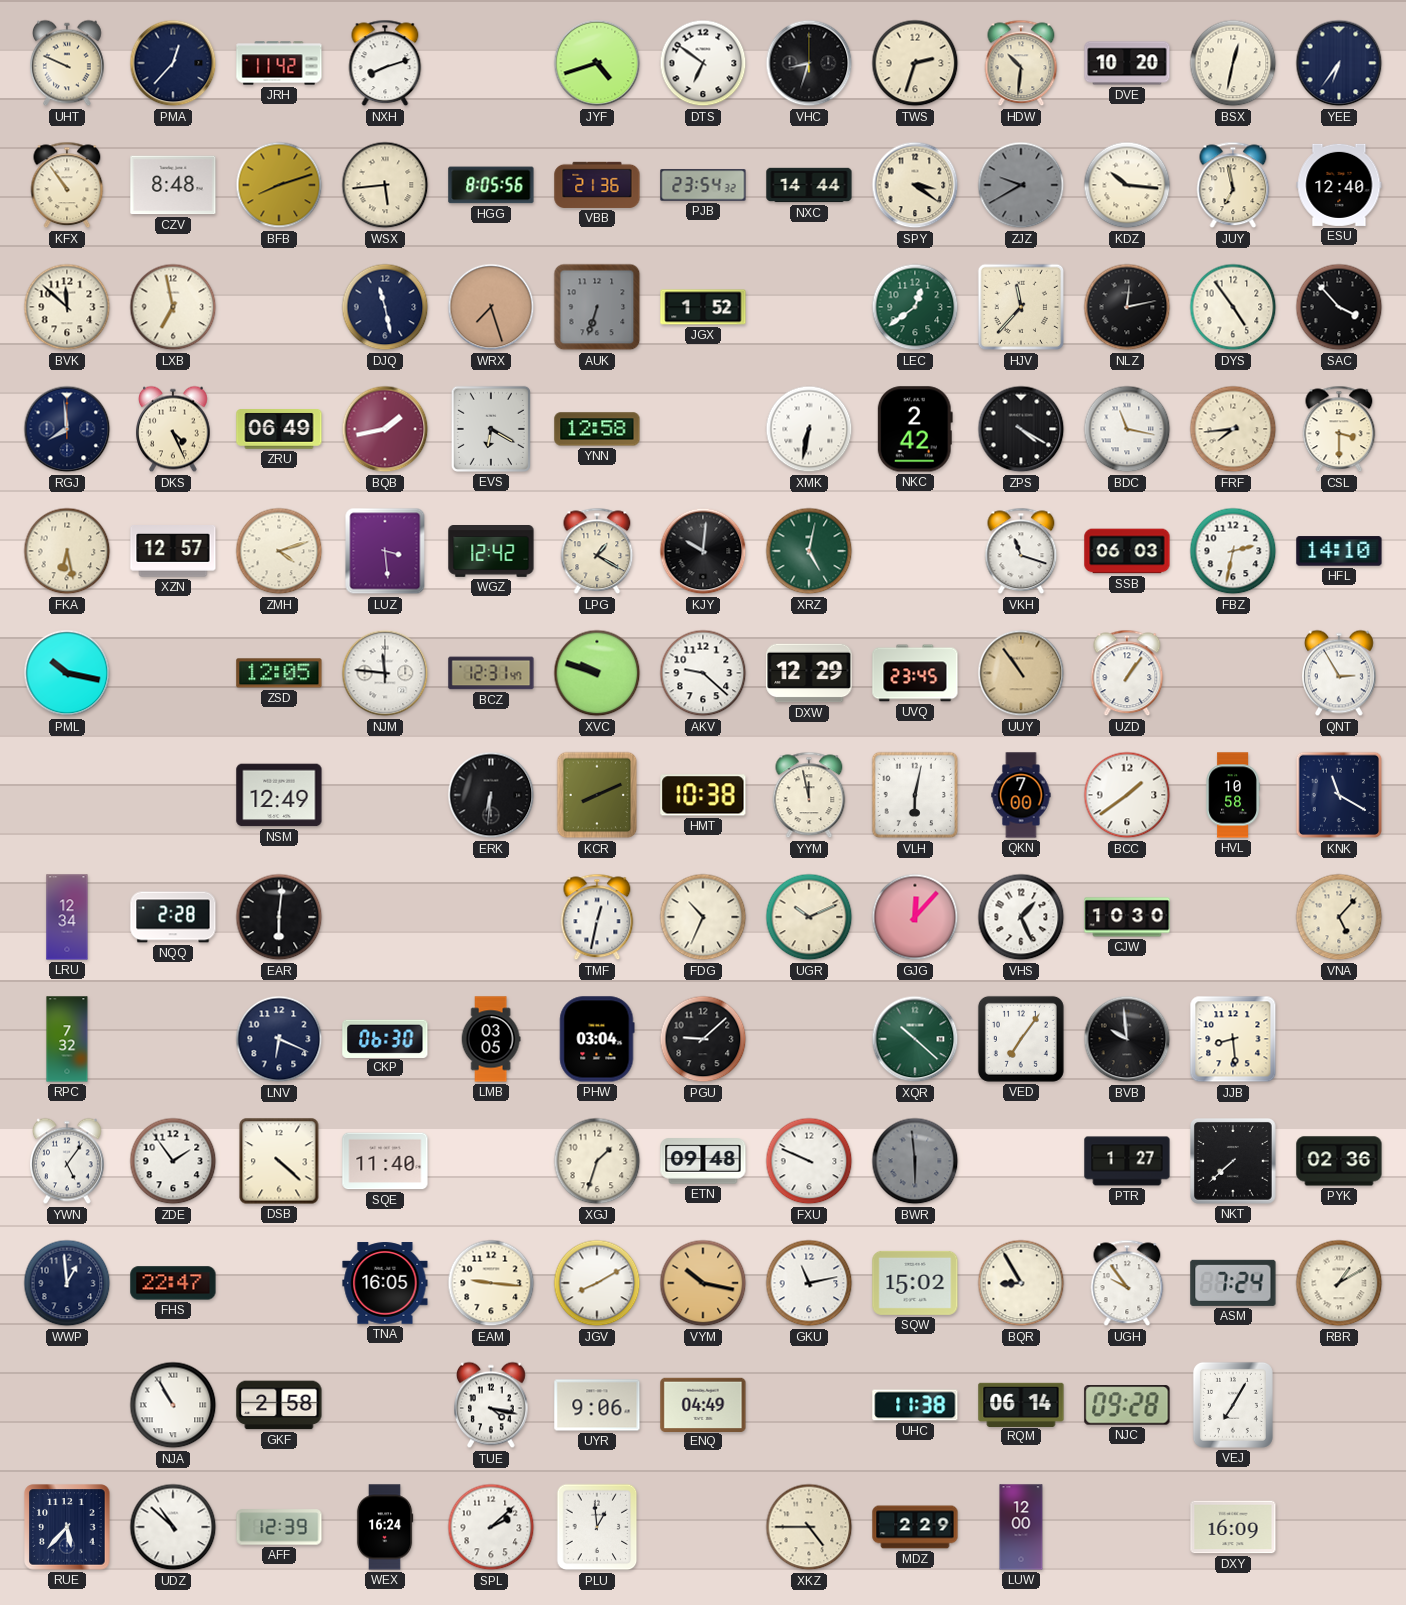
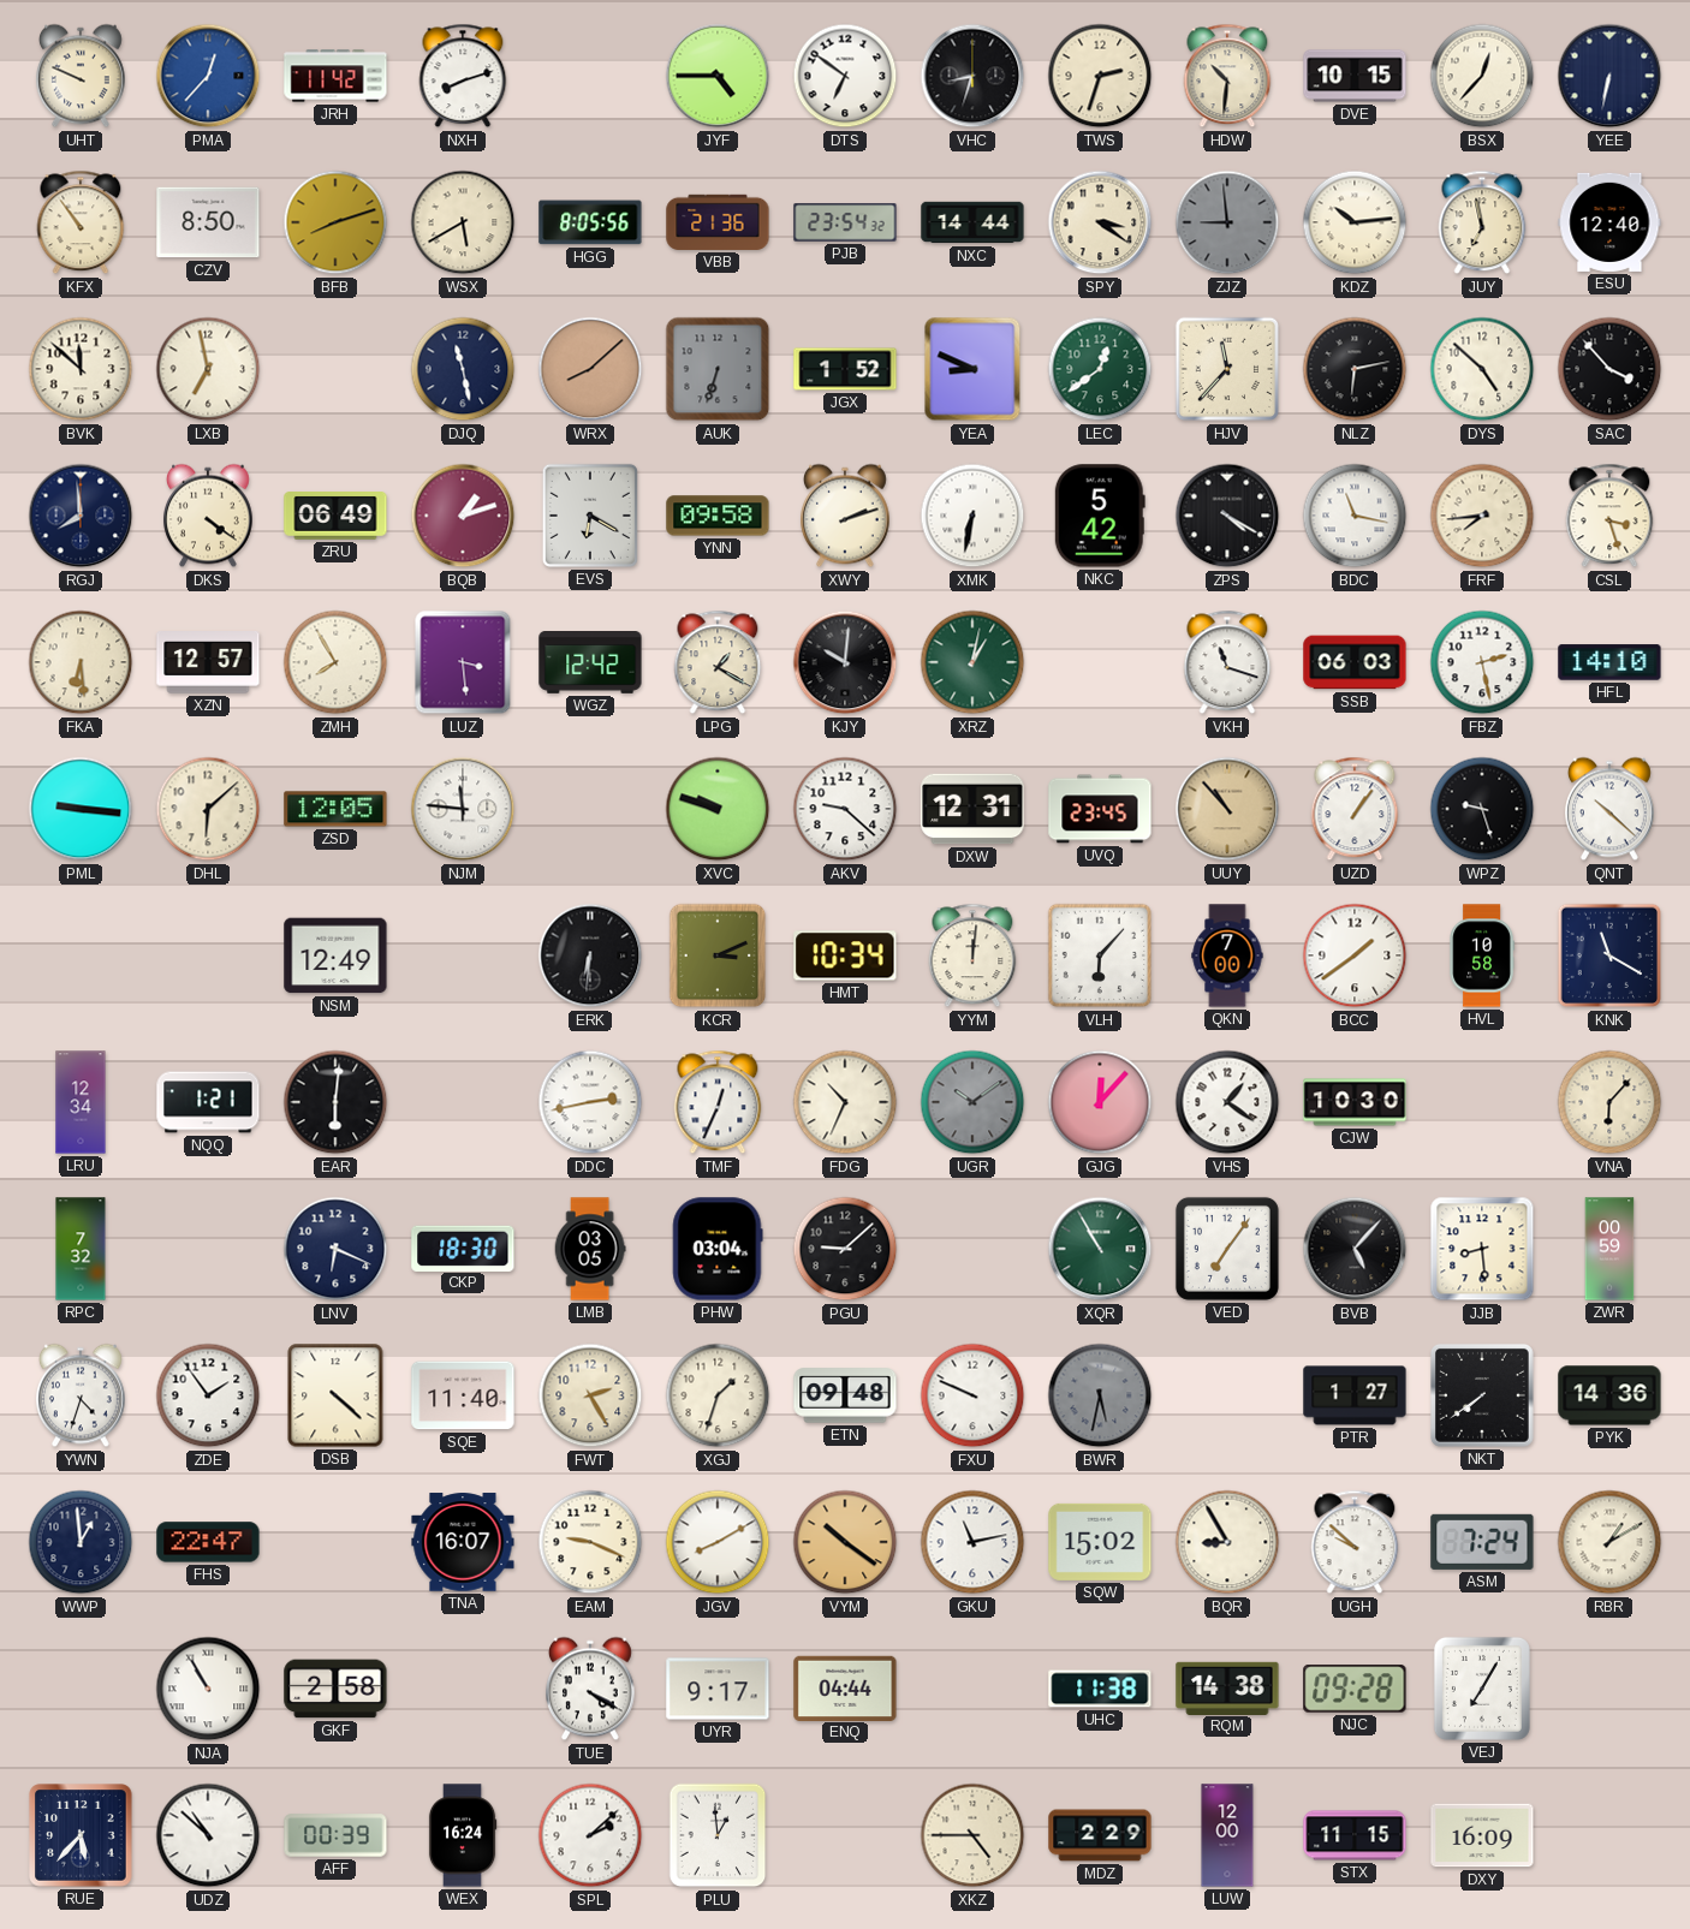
PMA dial: navy -> blue (208, 76)
JYF: 4:42 -> 4:45 (718, 76)
DVE: 10:20 -> 10:15 (1355, 76)
BSX: 12:32 -> 12:37 (1482, 76)
YEE: 6:36 -> 6:32 (1609, 76)
CZV: 8:48 -> 8:50 (208, 222)
WSX: 5:44 -> 5:40 (463, 222)
ZJZ: 9:40 -> 8:59 (1227, 222)
KDZ: 10:16 -> 10:14 (1355, 222)
WRX: 7:27 -> 8:08 (590, 369)
YEA: none -> 8:49 (972, 369)
NLZ: 12:13 -> 6:13 (1355, 369)
DYS: 4:54 -> 4:52 (1482, 369)
DKS: 4:26 -> 4:21 (209, 516)
BQB: 1:43 -> 1:12 (463, 516)
YNN: 12:58 -> 09:58 (718, 516)
XWY: none -> 2:12 (846, 516)
NKC: 2:42 -> 5:42 (1100, 516)
CSL: 3:30 -> 3:27 (1609, 516)
FKA: 6:28 -> 6:29 (81, 662)
ZMH: 4:12 -> 7:55 (335, 662)
XRZ: 5:02 -> 1:02 (972, 662)
FBZ: 2:32 -> 2:28 (1482, 662)
PML: 10:17 -> 9:16 (81, 809)
DHL: none -> 6:08 (208, 809)
BCZ: 12:31 -> none (491, 673)
DXW: 12:29 -> 12:31 (972, 809)
UUY: 10:54 -> 10:53 (1227, 809)
WPZ: none -> 9:27 (1482, 809)
QNT: 2:55 -> 10:22 (1611, 809)
KCR: 8:11 -> 3:11 (718, 955)
HMT: 10:38 -> 10:34 (845, 955)
YYM: 11:58 -> 12:01 (972, 955)
VLH: 6:02 -> 6:07 (1100, 955)
NQQ: 2:28 -> 1:21 (208, 1102)
DDC: none -> 2:43 (590, 1102)
TMF: 12:32 -> 12:34 (718, 1102)
UGR: 10:11 -> 10:09 (972, 1102)
UGR dial: cream -> grey (972, 1102)
VHS: 1:26 -> 1:21 (1227, 1102)
VNA: 5:07 -> 6:07 (1609, 1102)
CKP: 06:30 -> 18:30 (463, 1248)
XQR: 10:22 -> 10:55 (1100, 1249)
BVB: 9:59 -> 5:07 (1355, 1249)
ZWR: none -> 00:59 (1609, 1249)
YWN: 5:06 -> 4:33 (82, 1395)
FWT: none -> 2:25 (590, 1395)
BWR: 5:59 -> 5:32 (1100, 1395)
NKT: 7:38 -> 7:39 (1483, 1397)
PYK: 02:36 -> 14:36 (1609, 1395)
TNA: 16:05 -> 16:07 (463, 1542)
EAM: 9:16 -> 9:19 (590, 1542)
VYM: 10:17 -> 10:21 (845, 1542)
UGH: 9:54 -> 9:52 (1355, 1542)
TUE: 4:17 -> 4:20 (591, 1689)
UYR: 9:06 -> 9:17 (718, 1689)
ENQ: 04:49 -> 04:44 (845, 1687)
RQM: 06:14 -> 14:38 (1227, 1687)
AFF: 12:39 -> 00:39 (335, 1835)
STX: none -> 11:15 (1355, 1835)
